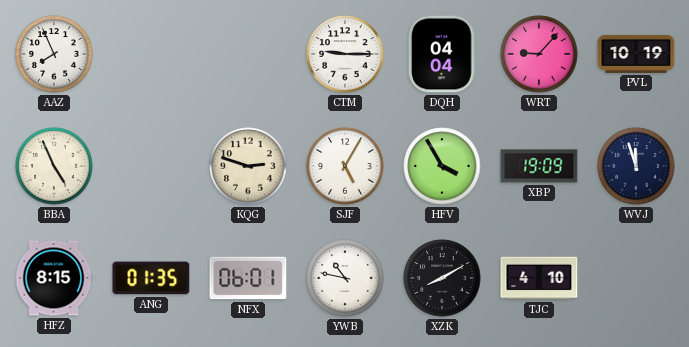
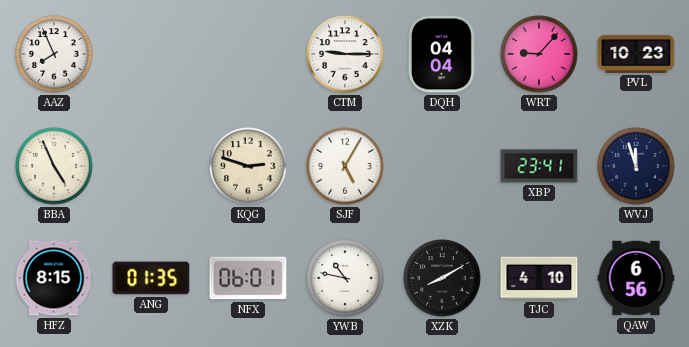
PVL: 10:19 -> 10:23 (636, 54)
HFV: 3:55 -> none (442, 166)
XBP: 19:09 -> 23:41 (539, 166)
QAW: none -> 6:56 (636, 278)
